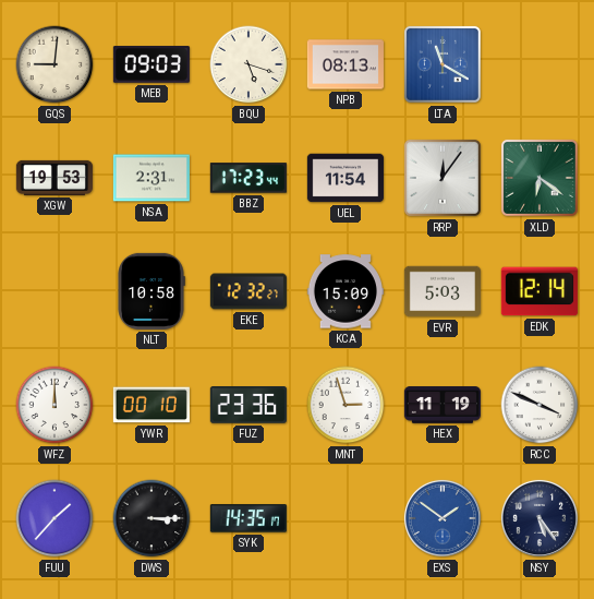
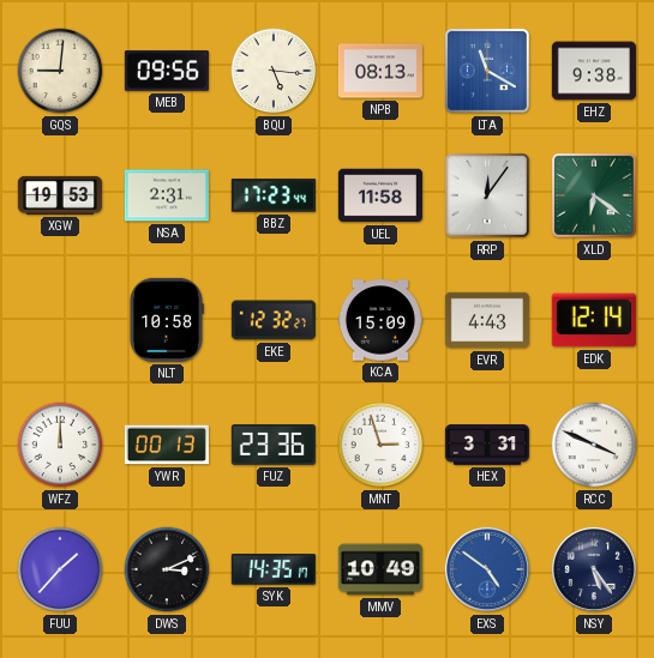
MEB: 09:03 -> 09:56 (167, 71)
BQU: 5:18 -> 5:16 (274, 71)
EHZ: none -> 9:38 (594, 71)
UEL: 11:54 -> 11:58 (380, 195)
EVR: 5:03 -> 4:43 (487, 320)
YWR: 00:10 -> 00:13 (167, 445)
HEX: 11:19 -> 3:31 (487, 445)
DWS: 3:15 -> 3:11 (167, 569)
MMV: none -> 10:49 (380, 569)
EXS: 1:51 -> 4:51 (487, 569)
